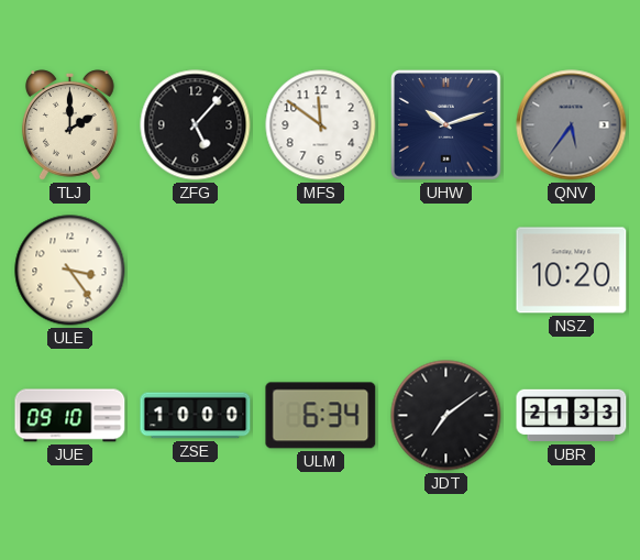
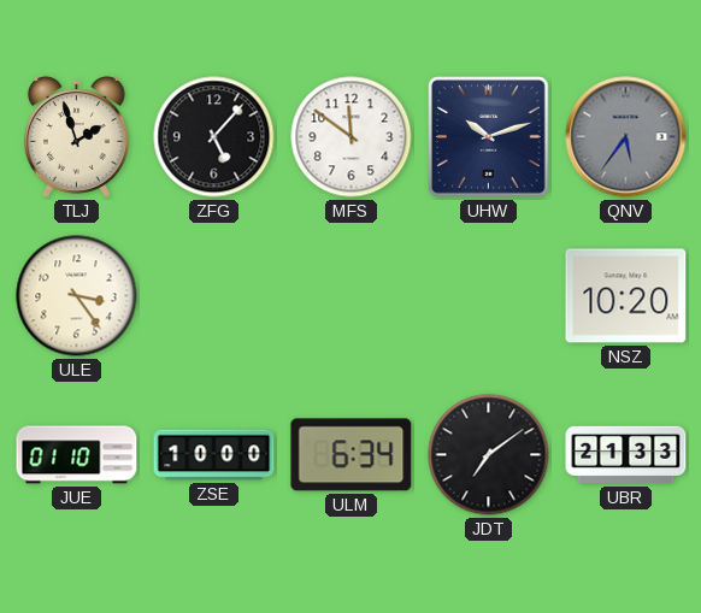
TLJ: 2:00 -> 1:57 (76, 137)
JUE: 09:10 -> 01:10 (77, 455)
